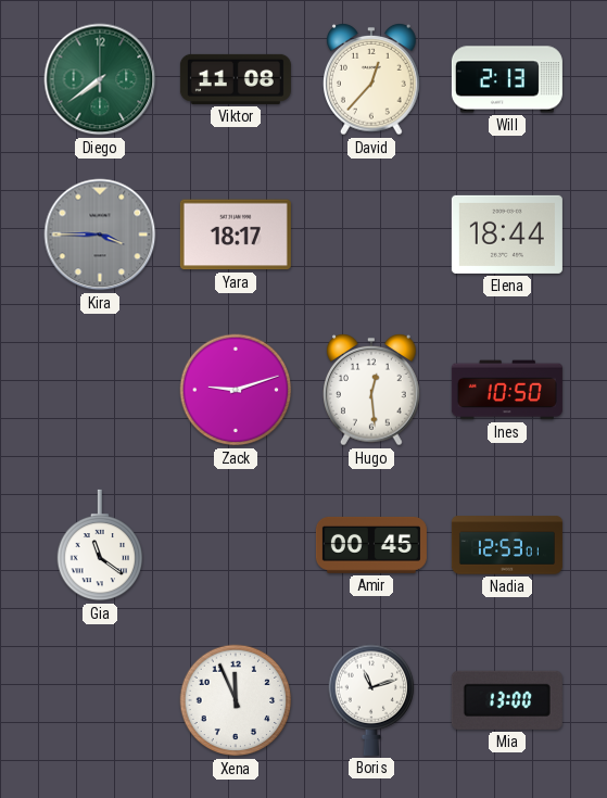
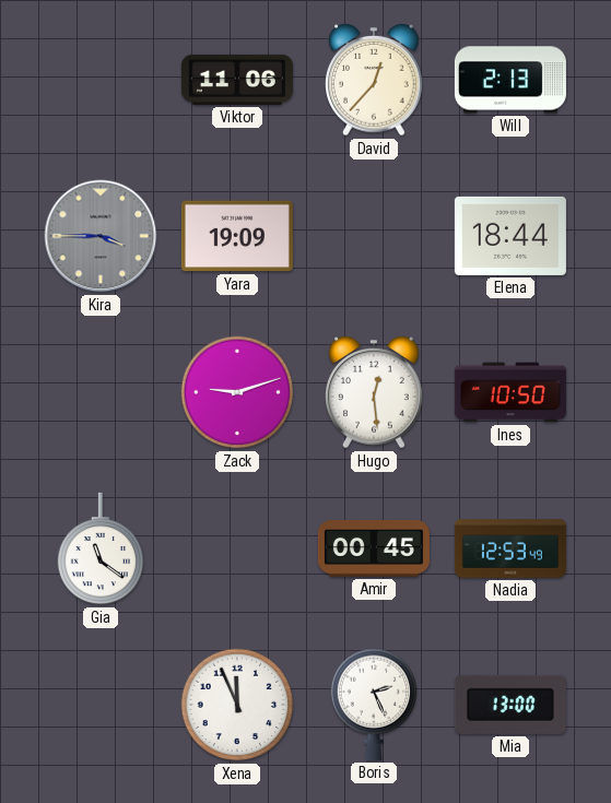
Diego: 7:39 -> none (100, 79)
Viktor: 11:08 -> 11:06 (237, 80)
Yara: 18:17 -> 19:09 (237, 236)
Nadia: 12:53:01 -> 12:53:49 (510, 548)
Boris: 11:12 -> 2:26 (374, 705)
